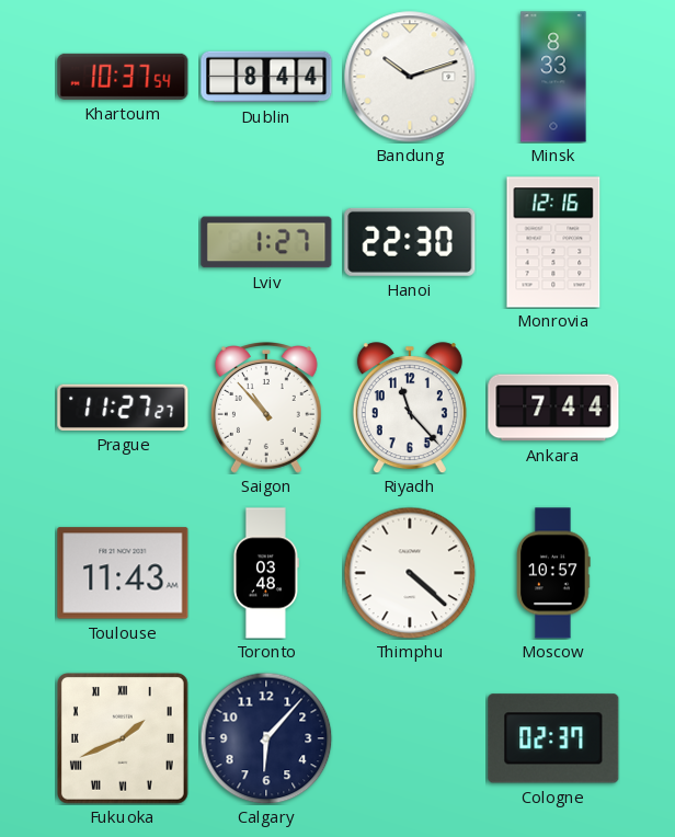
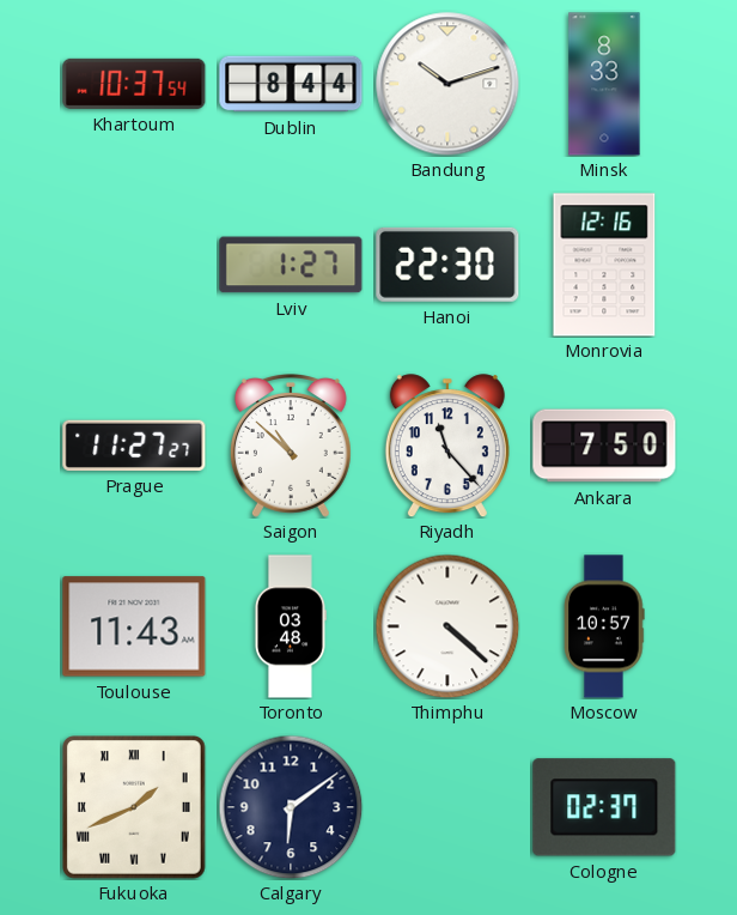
Saigon: 10:53 -> 10:52 (291, 447)
Ankara: 7:44 -> 7:50 (604, 446)
Calgary: 6:07 -> 6:09 (291, 807)
